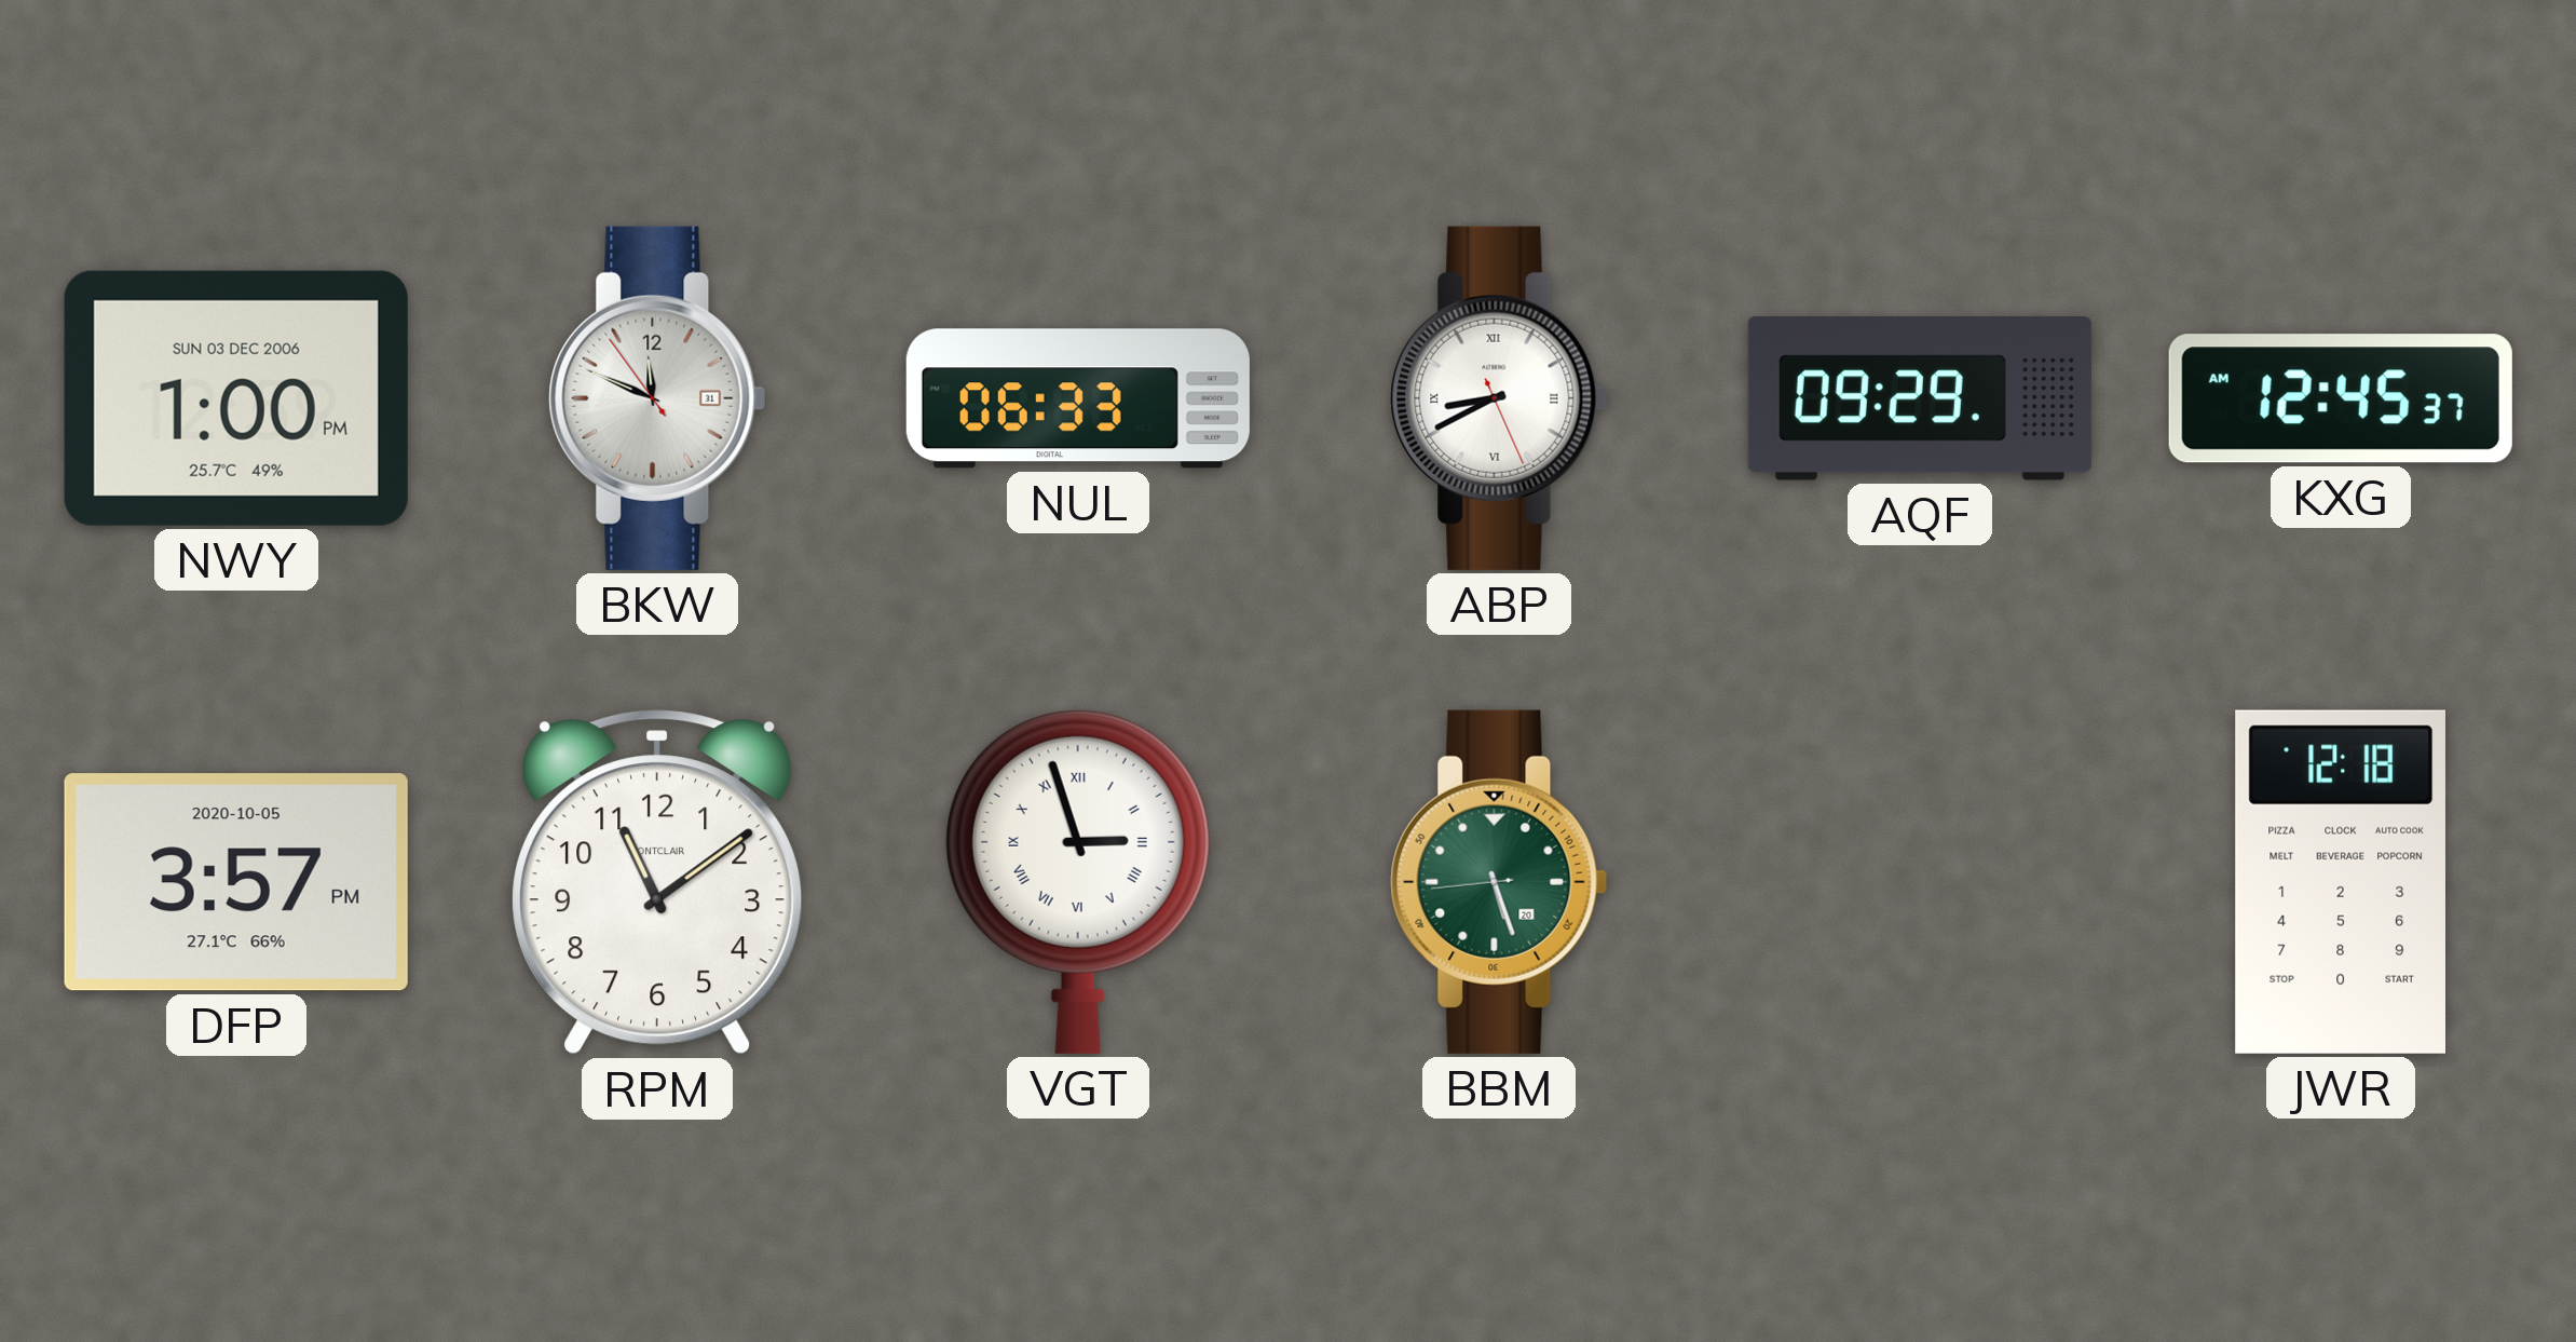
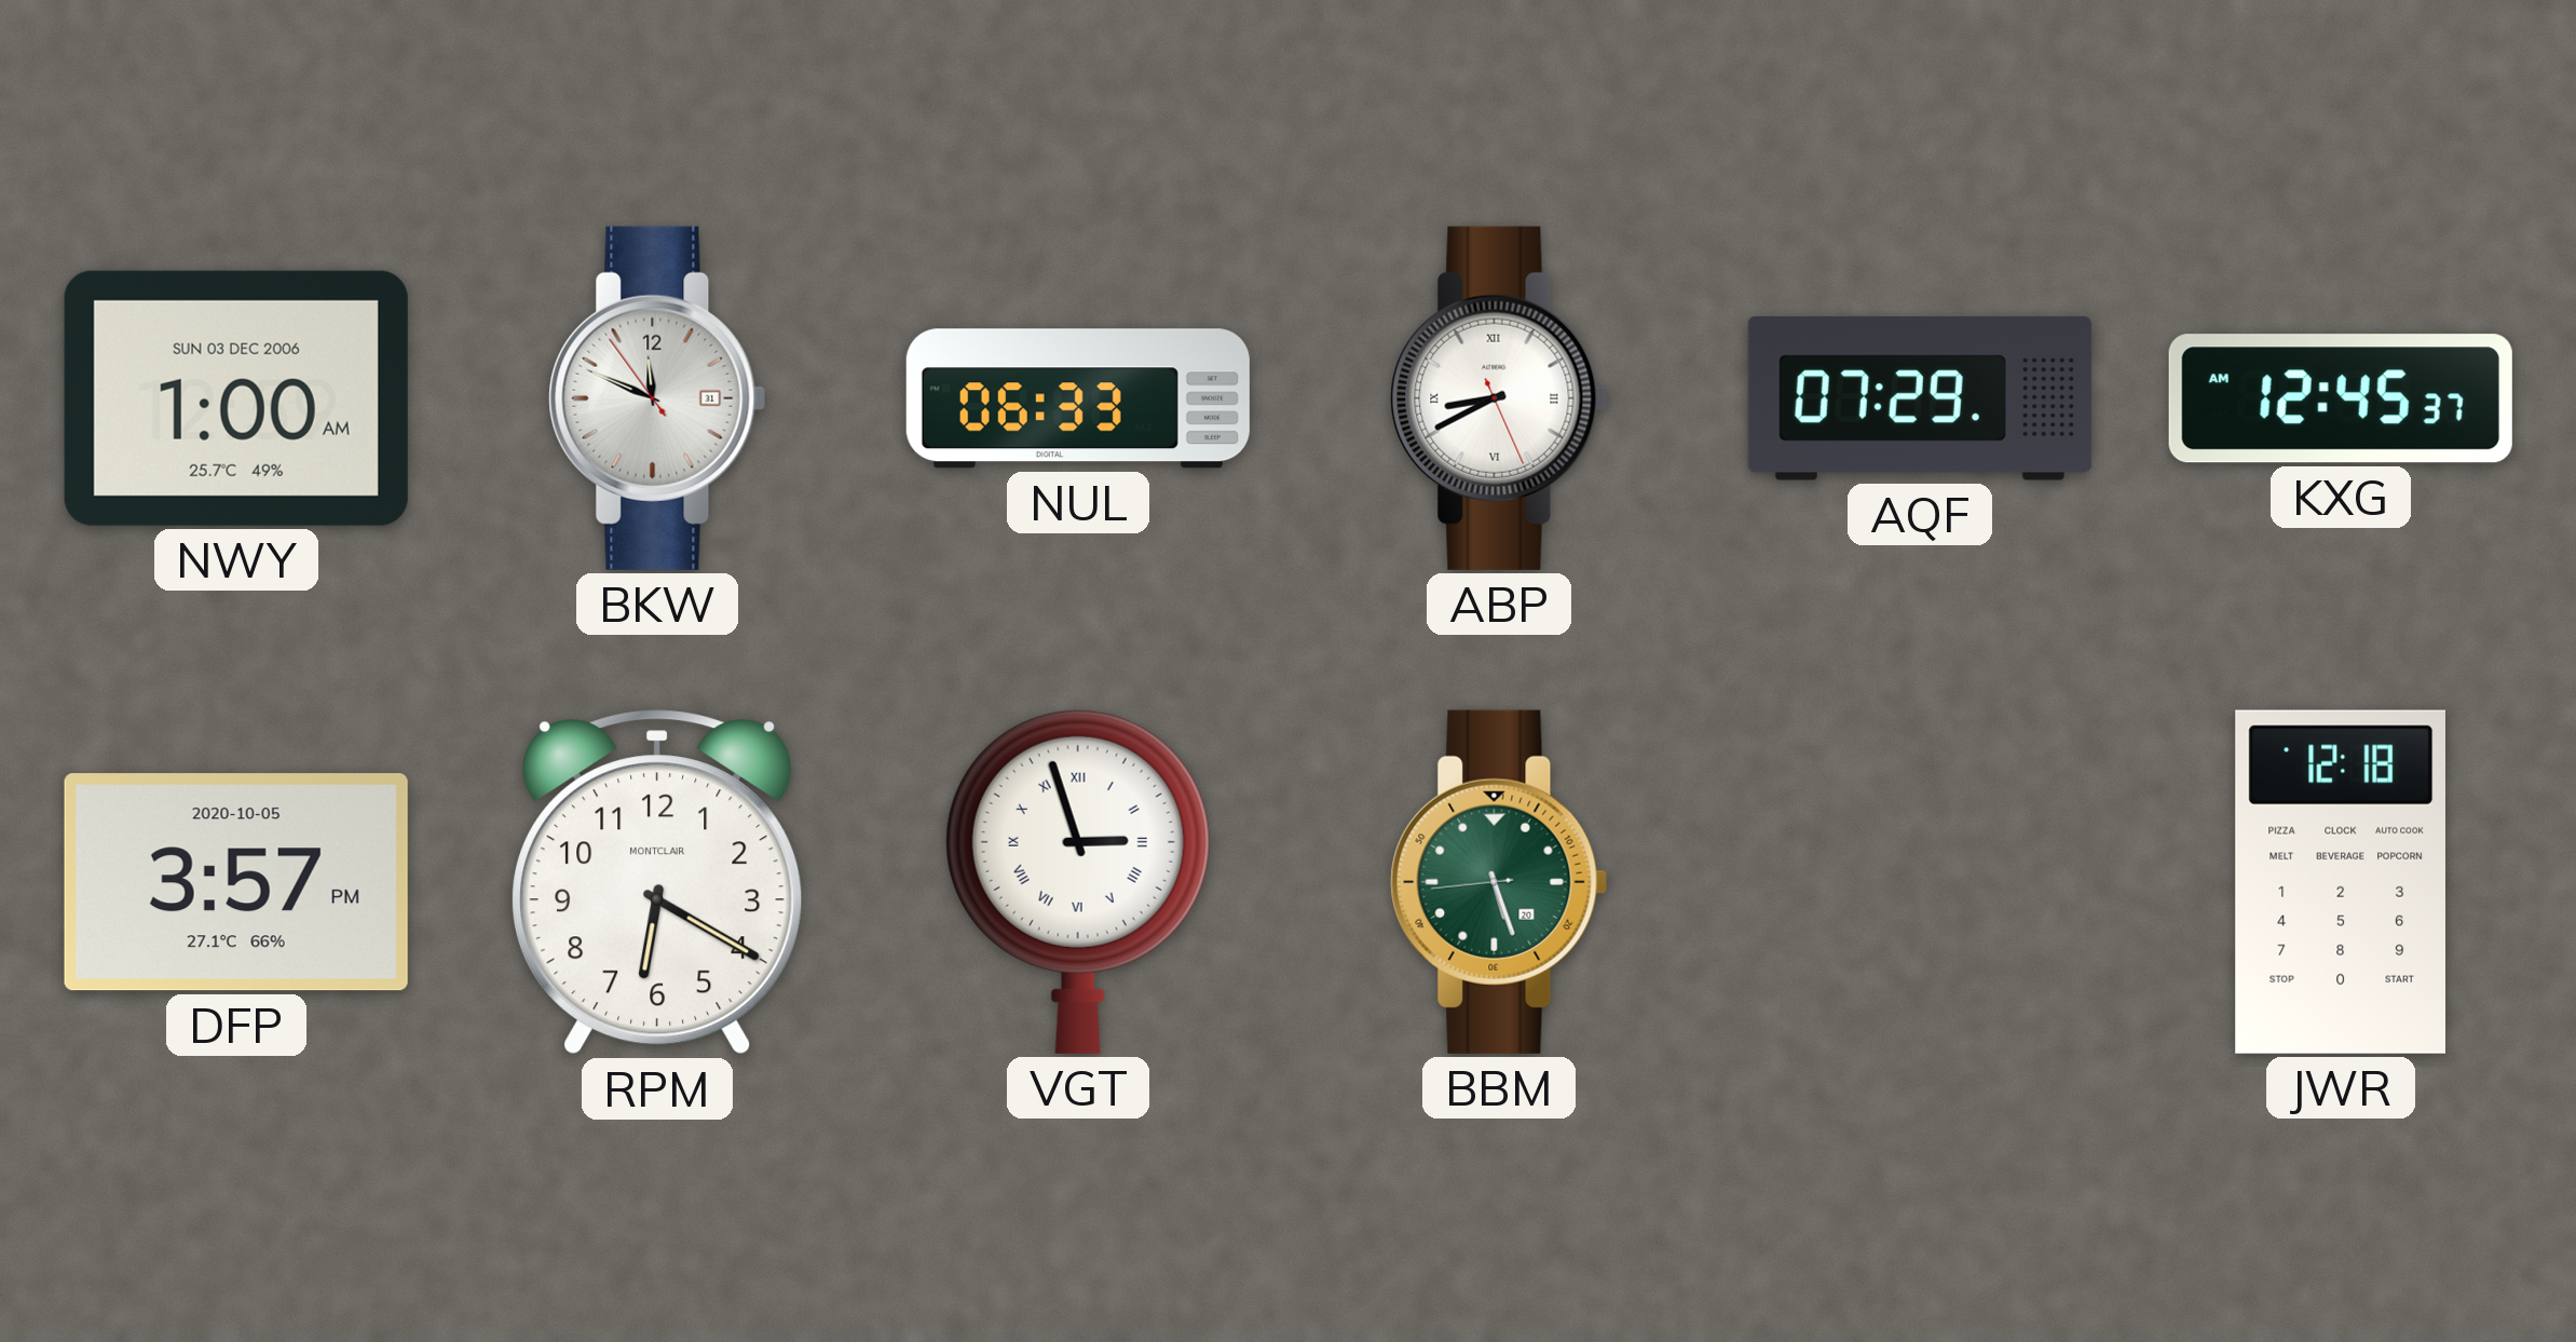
NWY: 1:00 PM -> 1:00 AM (236, 398)
AQF: 09:29 -> 07:29 (1920, 398)
RPM: 11:09 -> 6:20 (657, 882)
